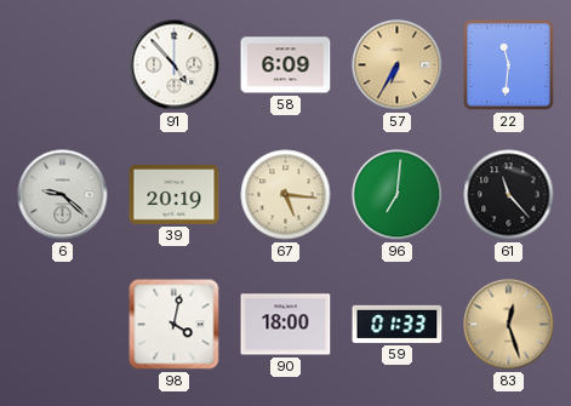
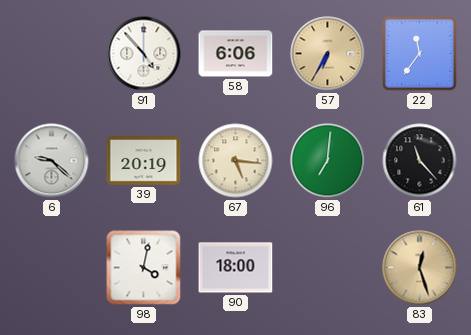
58: 6:09 -> 6:06 (236, 54)
22: 11:31 -> 11:36 (420, 54)
59: 01:33 -> none (398, 324)
